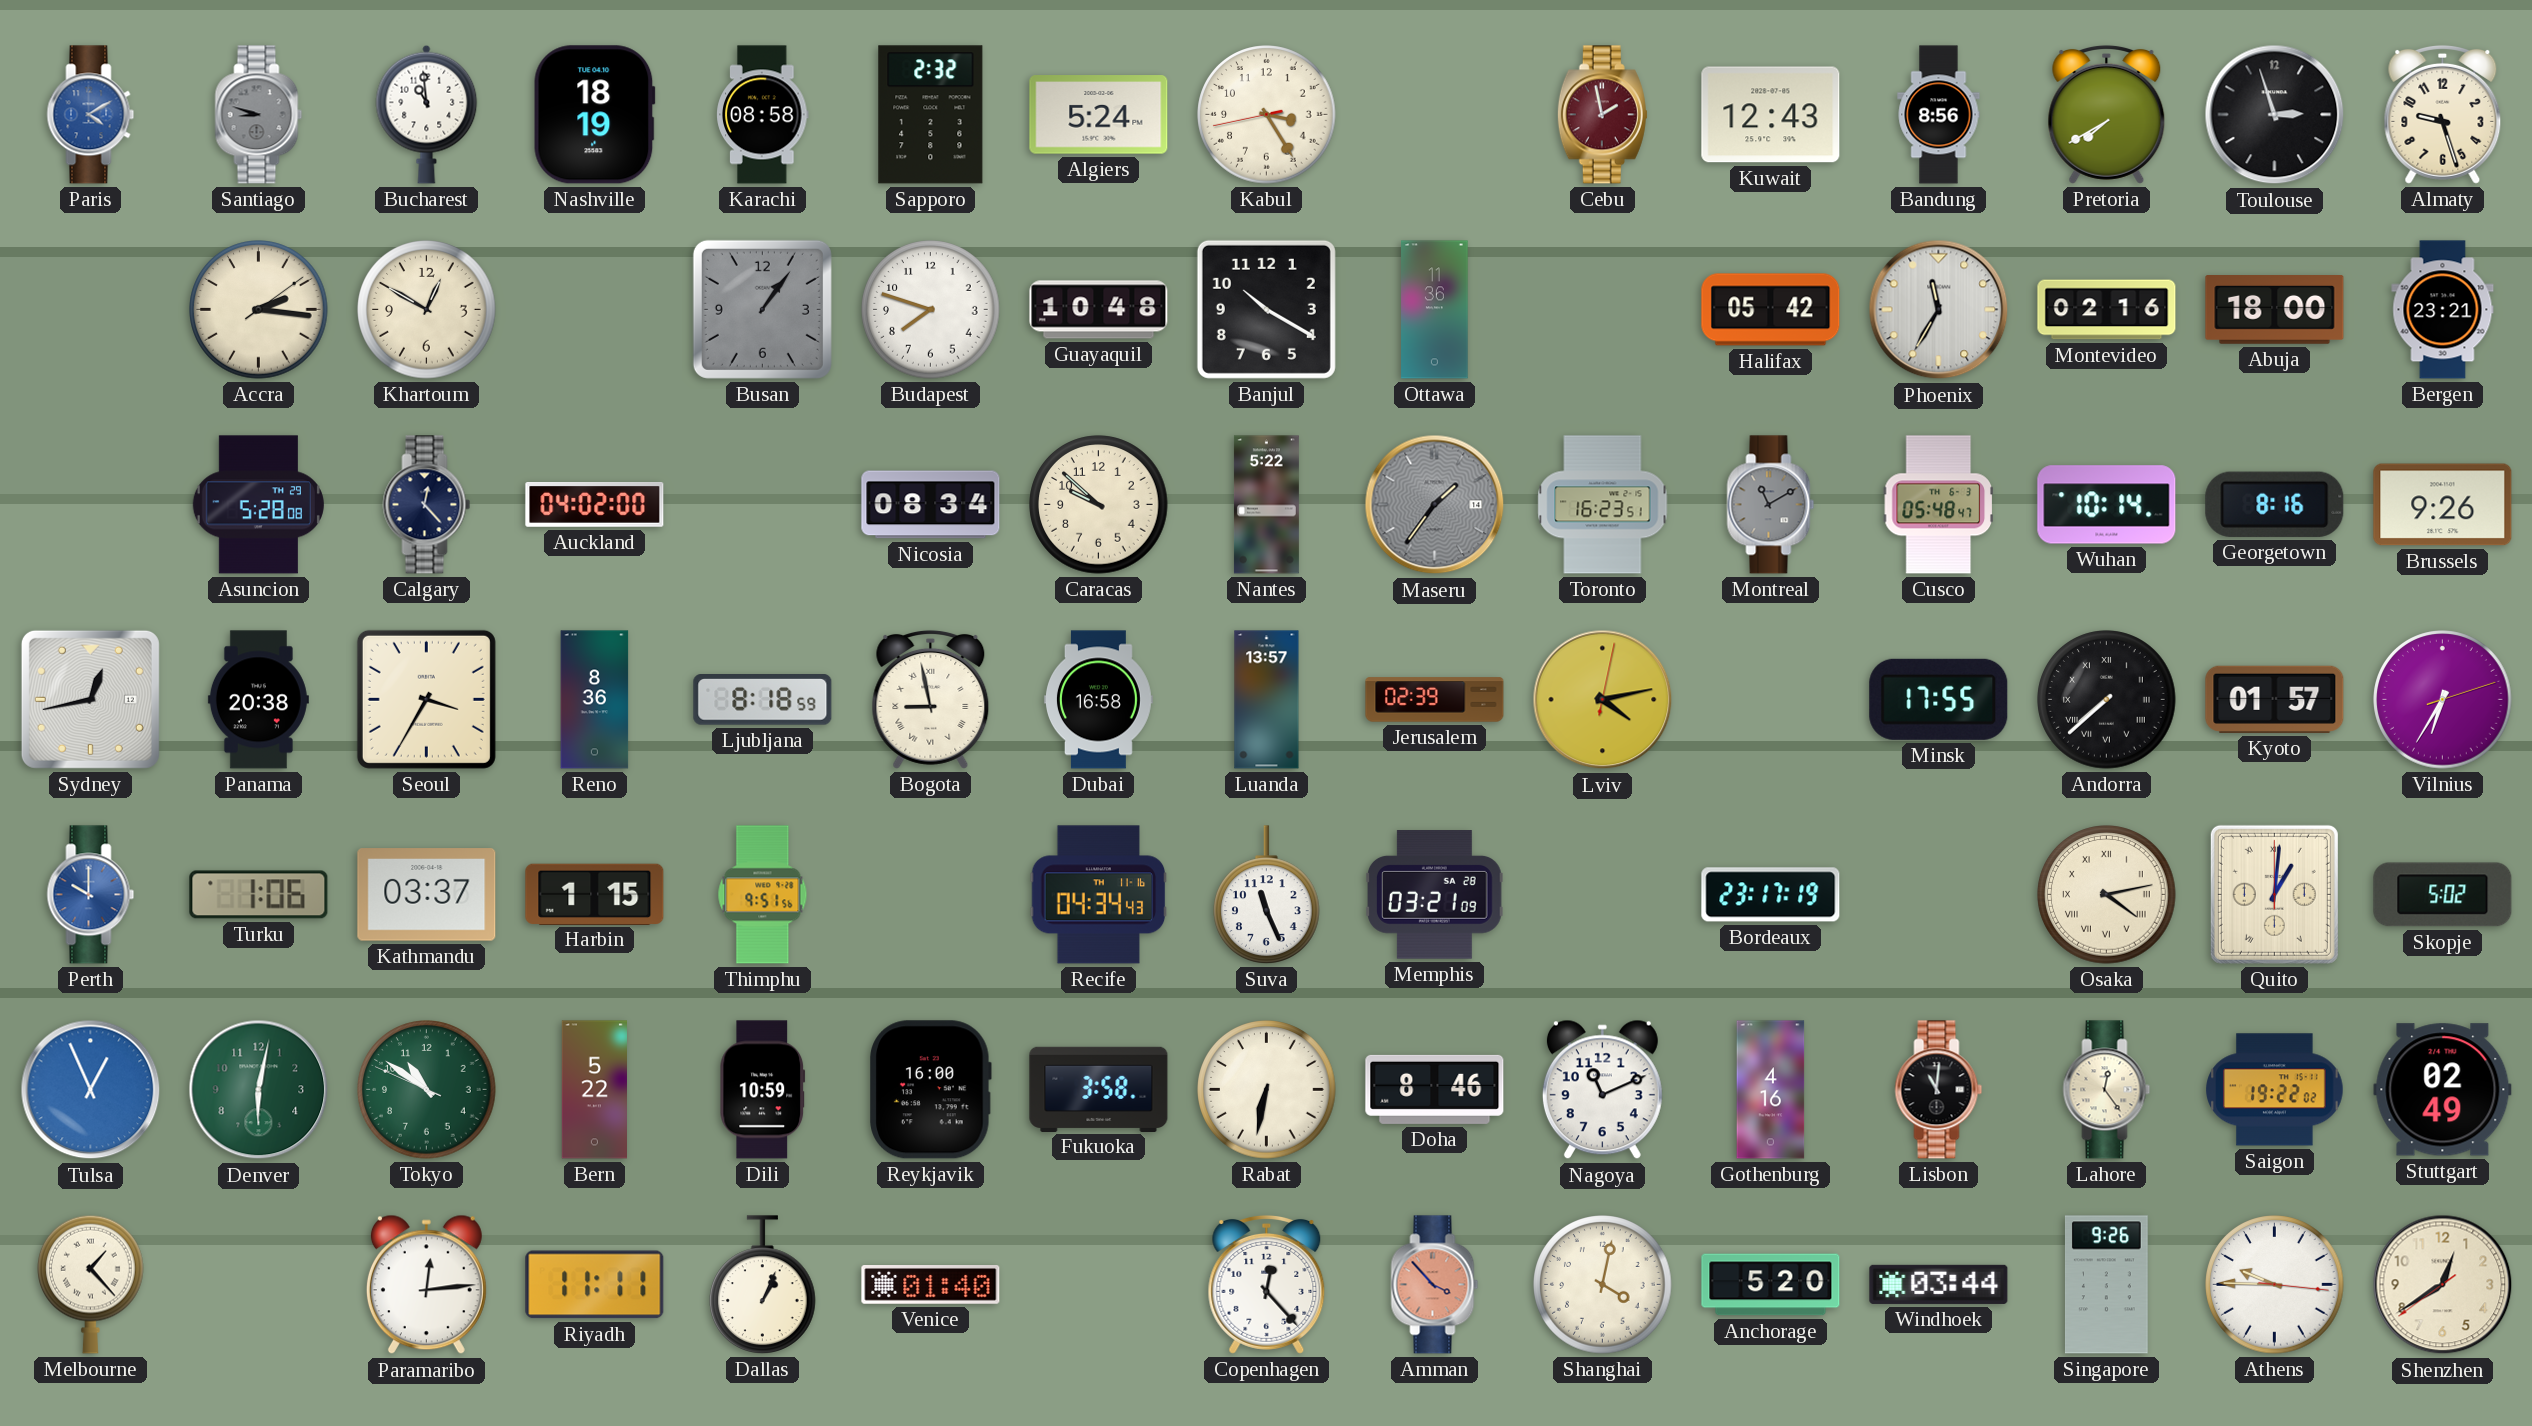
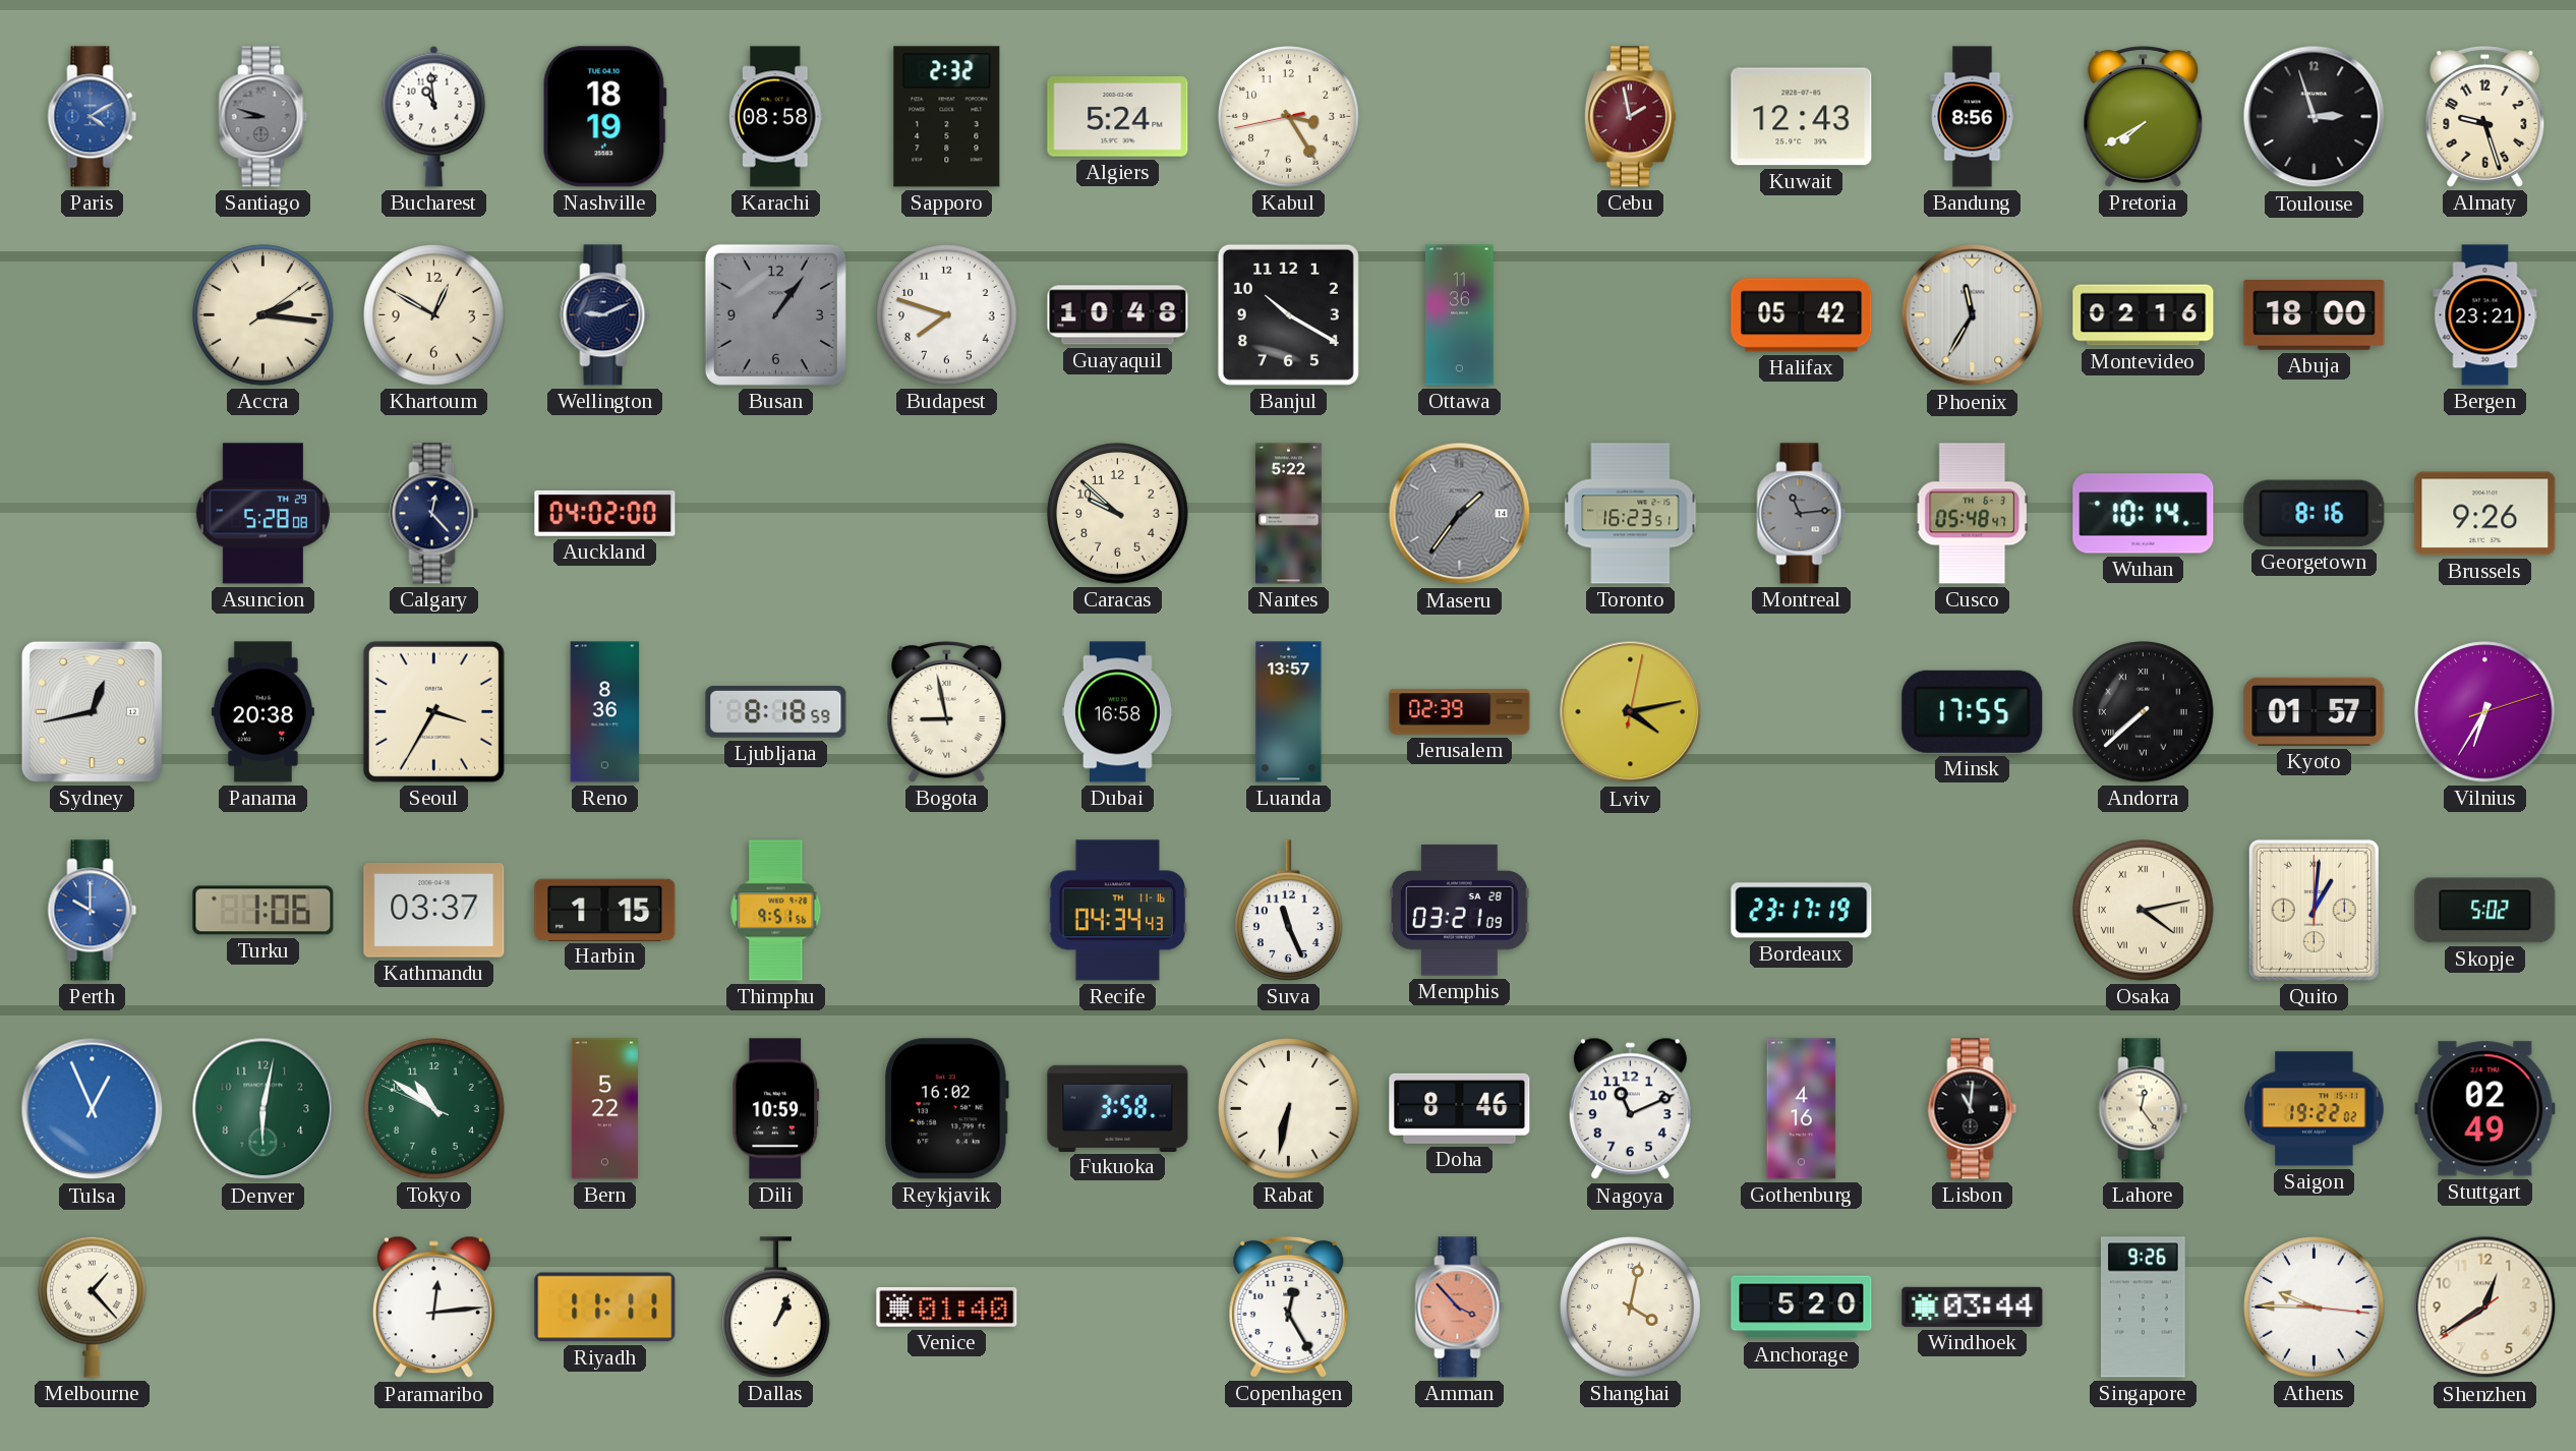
Wellington: none -> 9:11 (605, 315)
Nicosia: 08:34 -> none (931, 505)
Montreal: 11:10 -> 11:14 (1802, 514)
Reykjavik: 16:00 -> 16:02 (946, 1109)
Copenhagen: 12:23 -> 12:25 (1289, 1307)
